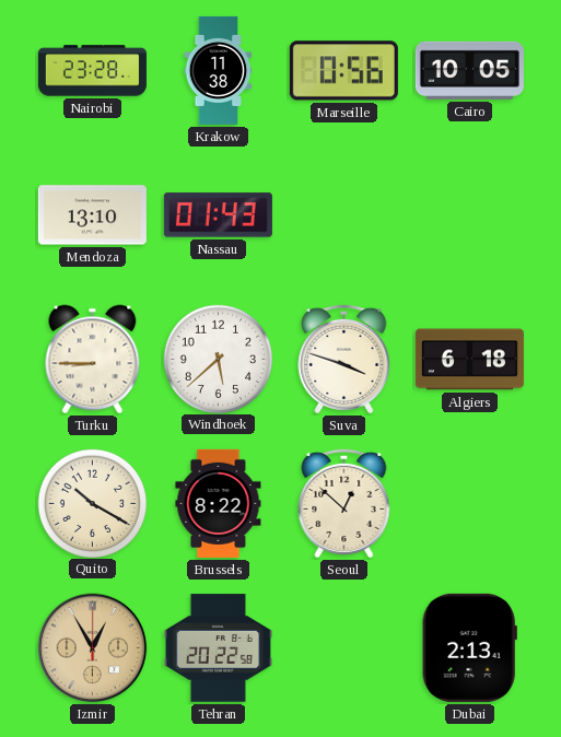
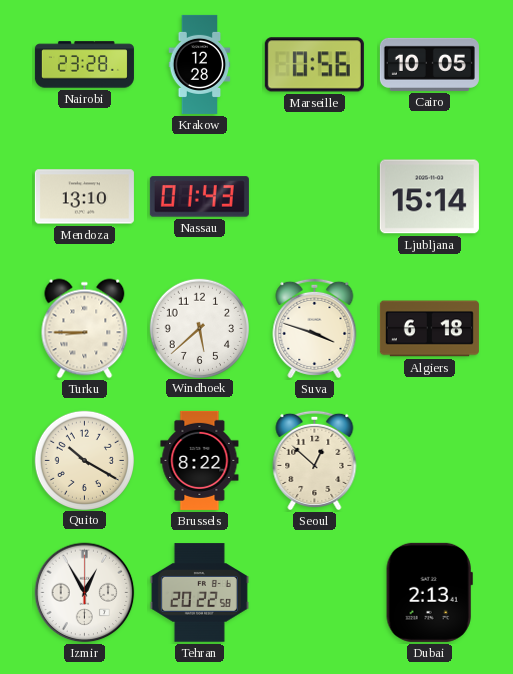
Krakow: 11:38 -> 12:28 (200, 64)
Ljubljana: none -> 15:14 (429, 197)
Izmir dial: champagne -> white (85, 593)
